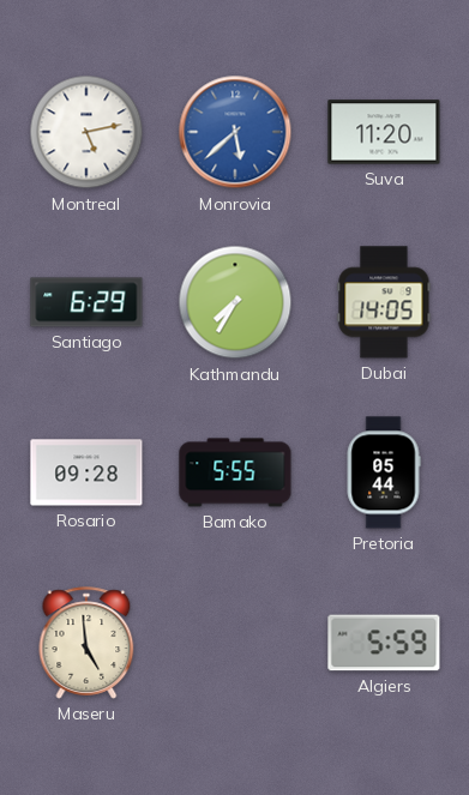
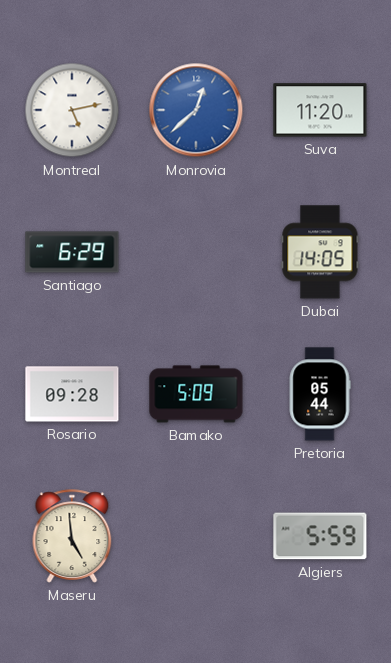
Monrovia: 5:38 -> 12:38 (196, 110)
Kathmandu: 7:35 -> none (235, 302)
Bamako: 5:55 -> 5:09 (196, 394)
